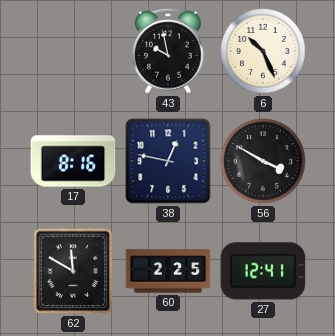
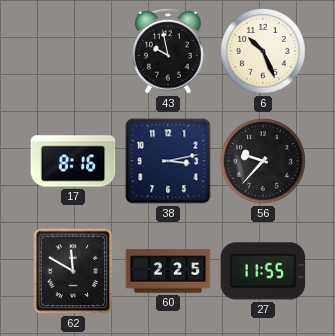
38: 12:47 -> 3:13 (168, 161)
56: 3:50 -> 9:37 (263, 161)
27: 12:41 -> 11:55 (263, 271)
